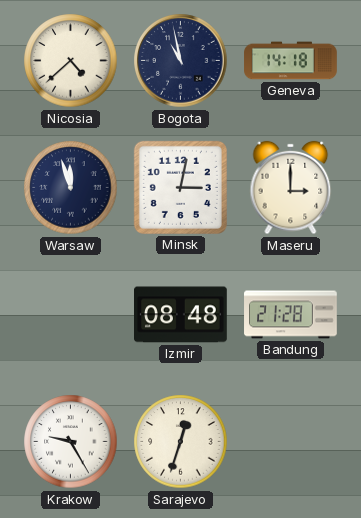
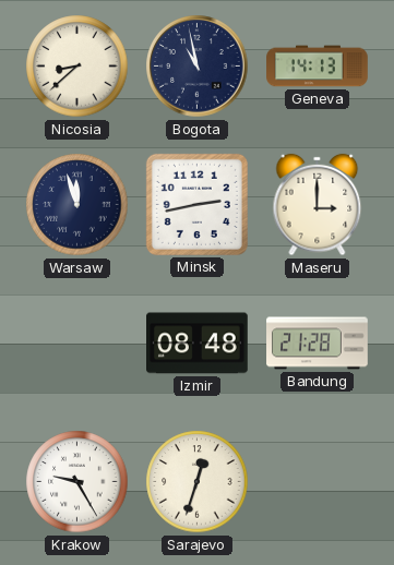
Nicosia: 4:38 -> 8:38 (77, 67)
Geneva: 14:18 -> 14:13 (318, 67)
Minsk: 3:02 -> 2:43 (196, 204)
